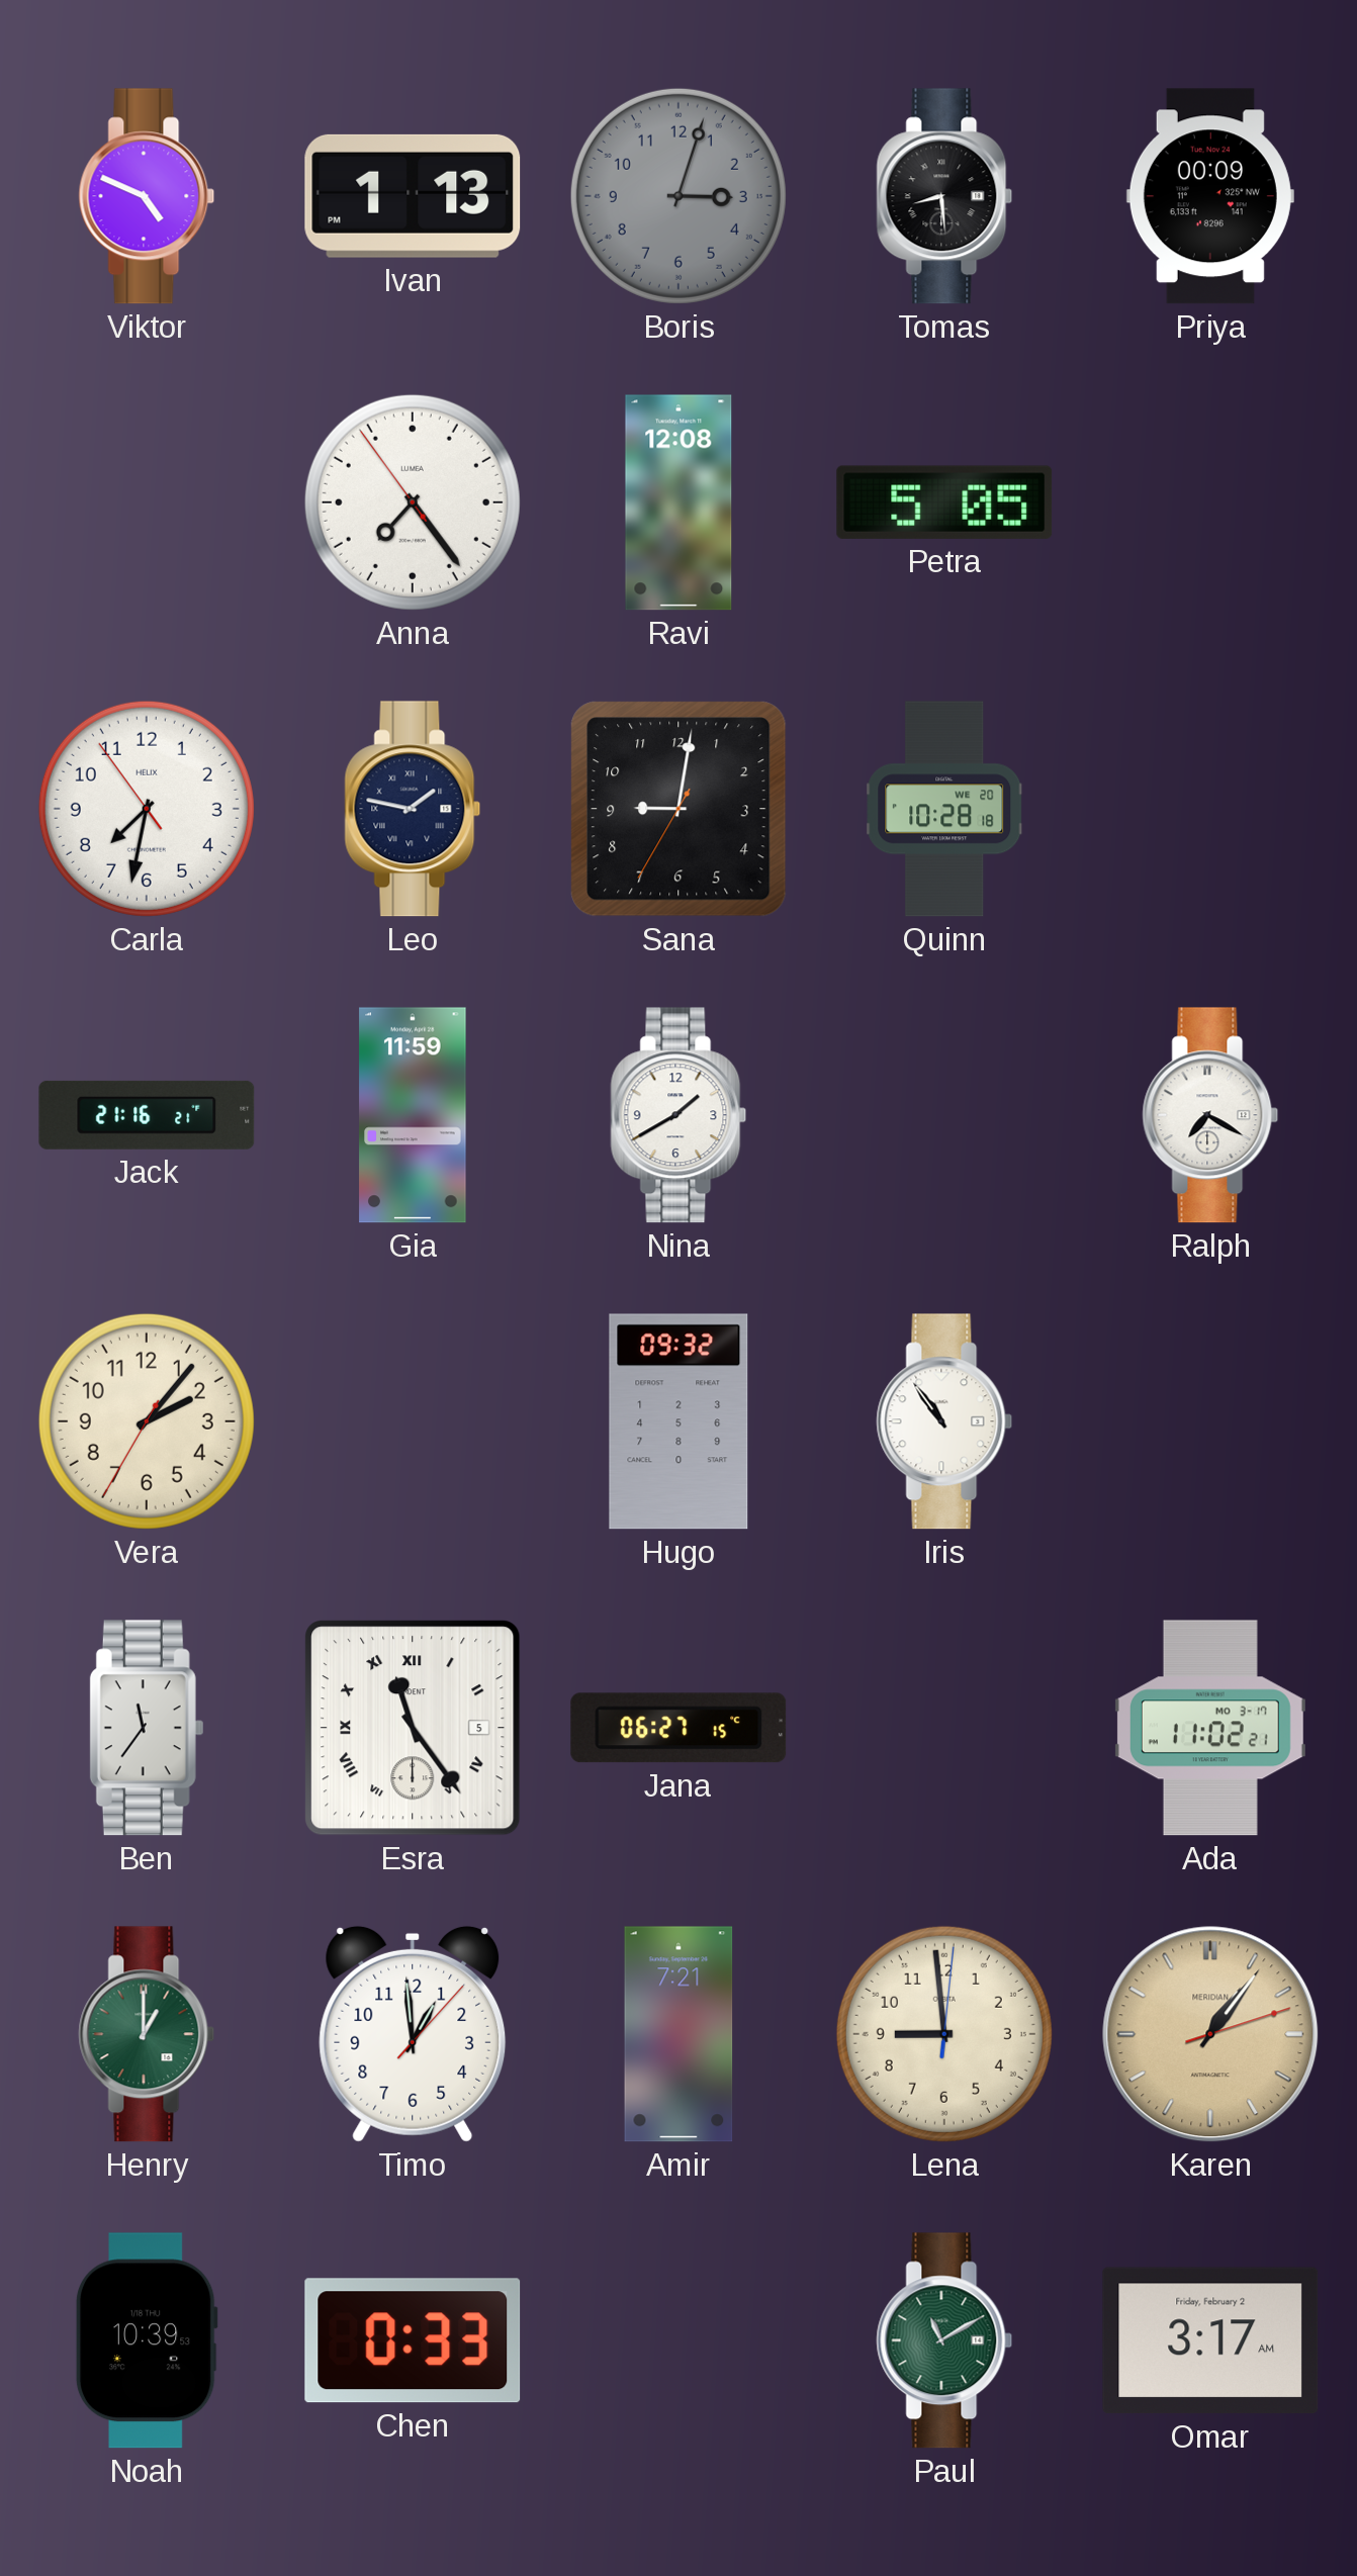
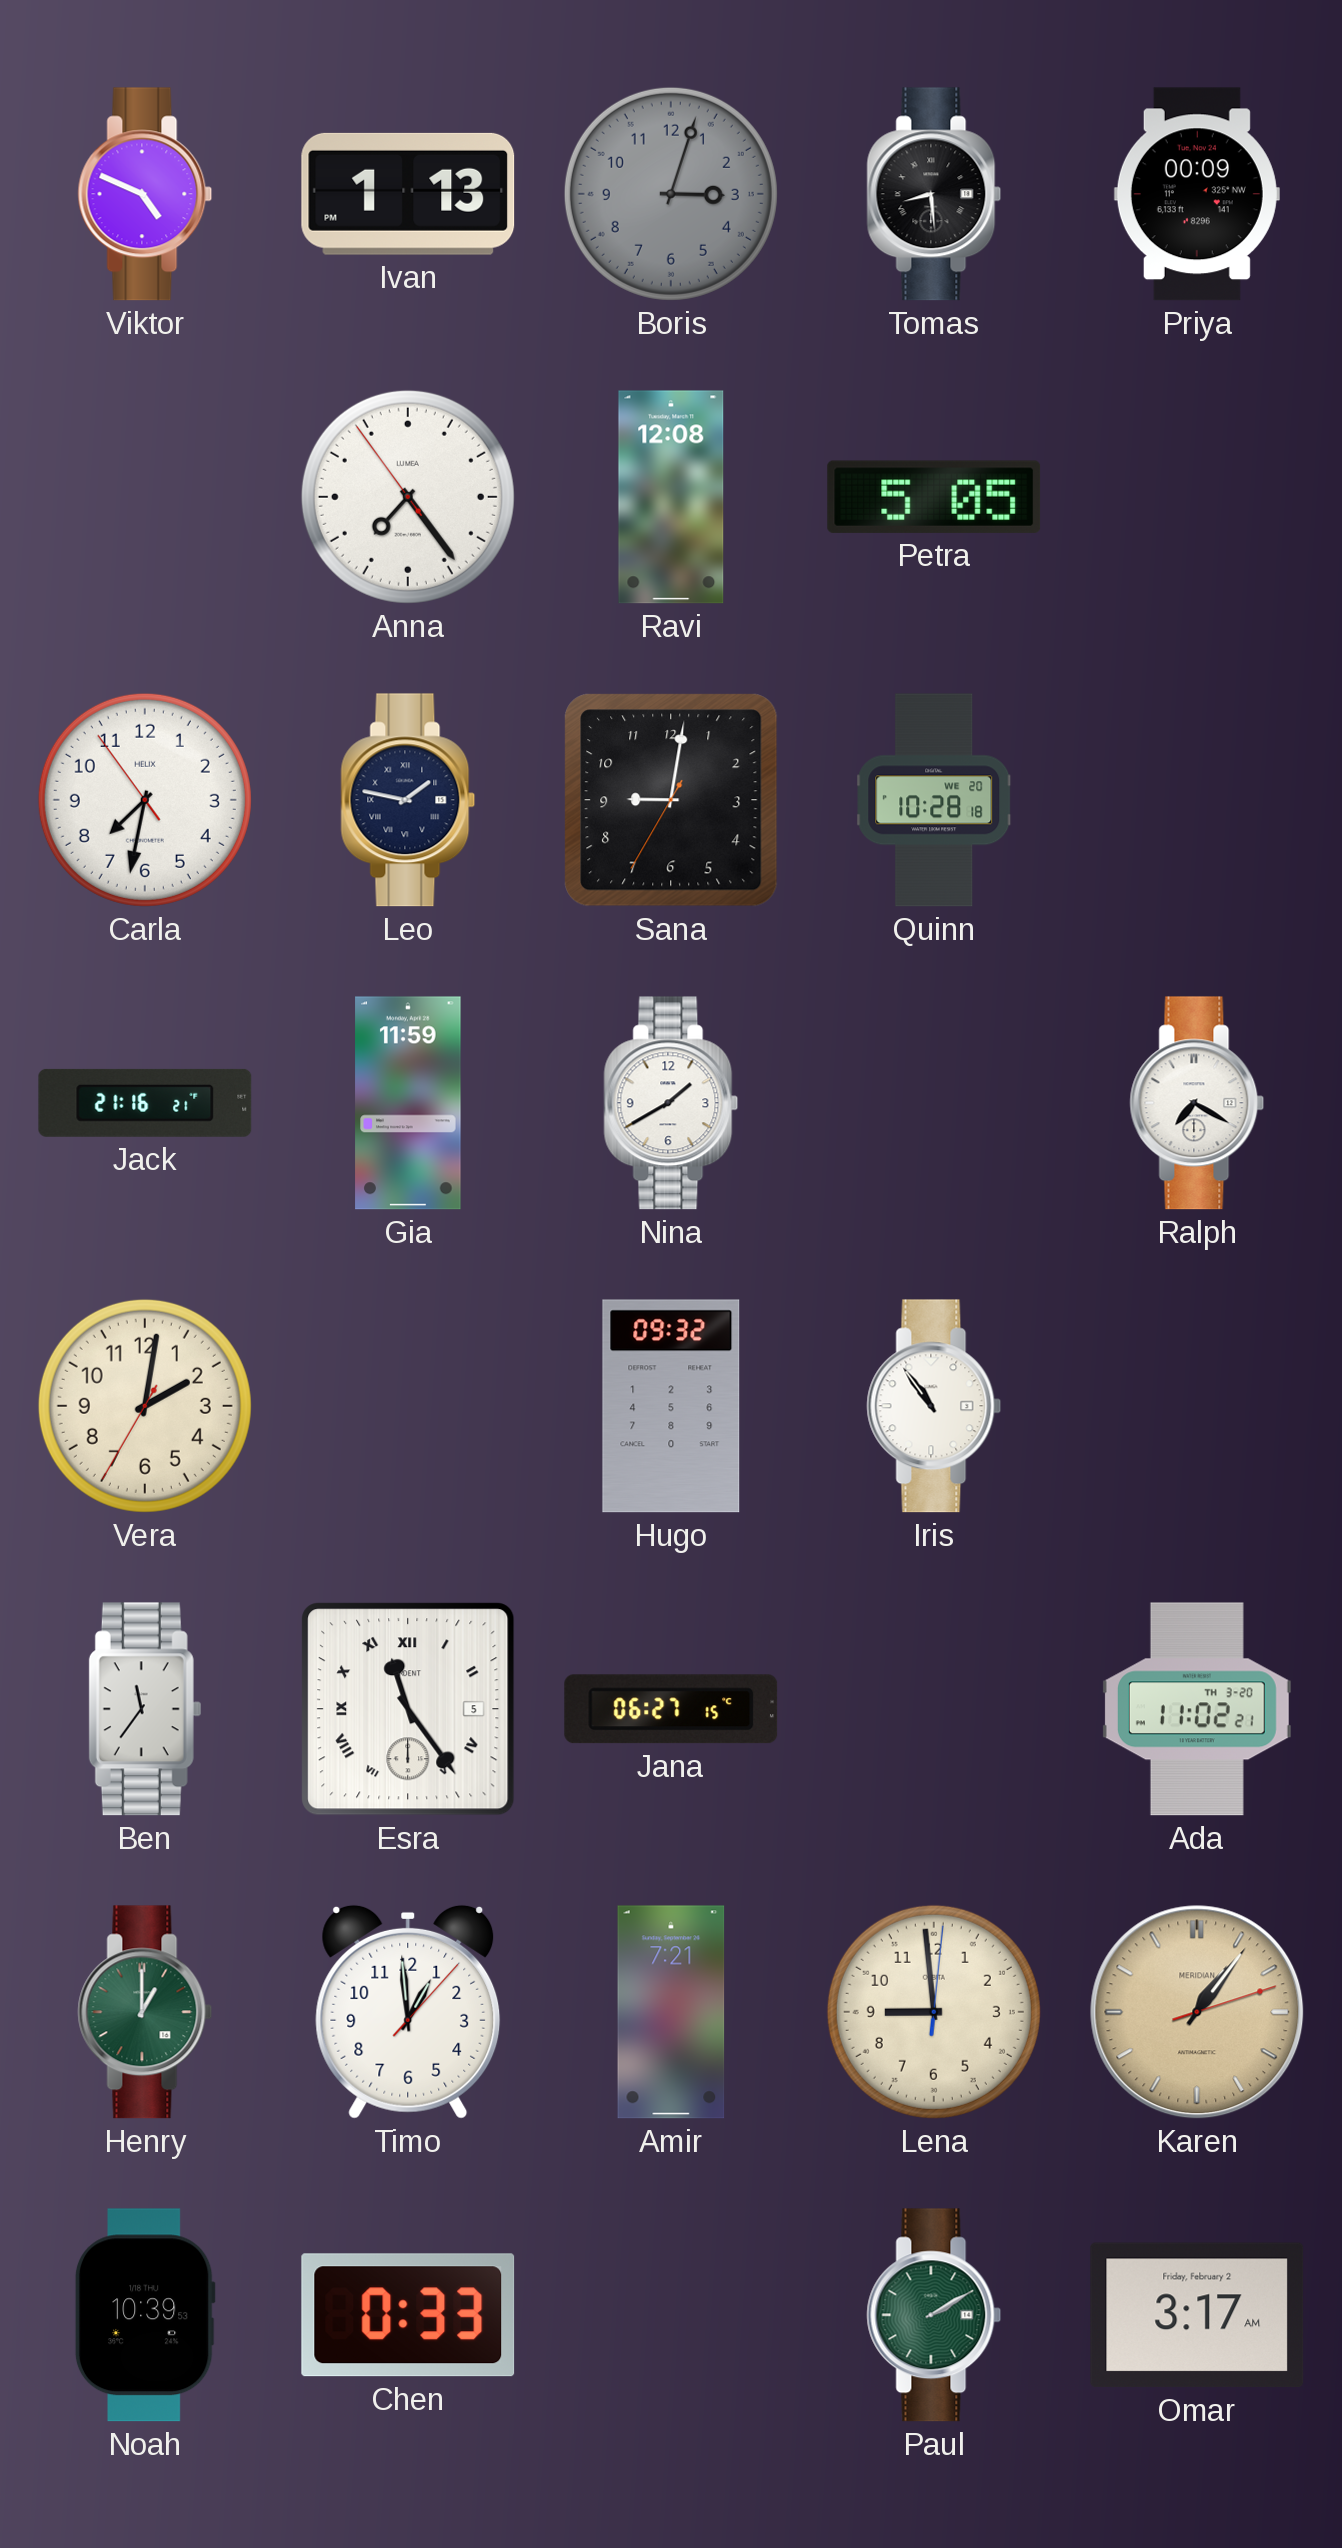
Vera: 2:06 -> 2:01 (145, 1406)
Ada date: MO 3-17 -> TH 3-20 (1197, 1709)
Paul: 11:10 -> 2:10 (934, 2315)
